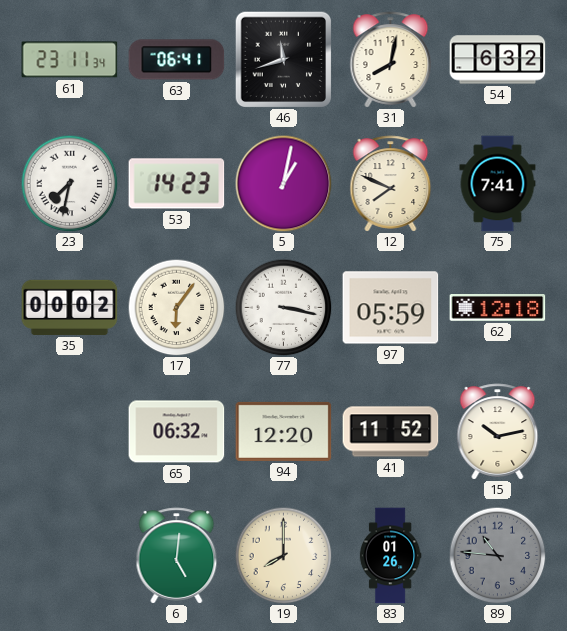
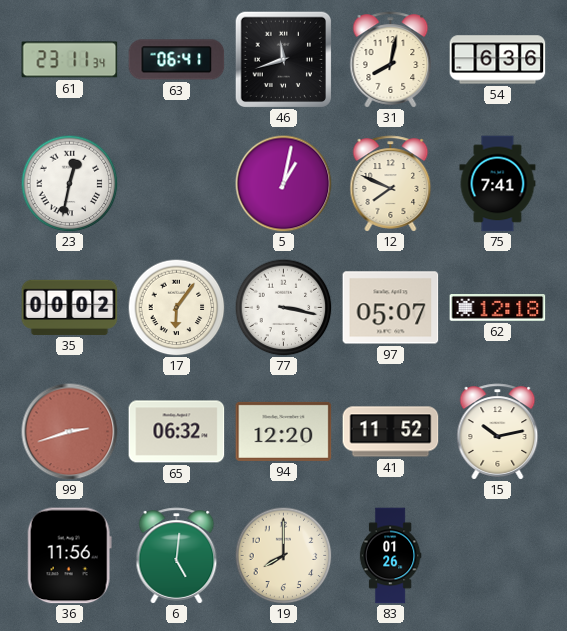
54: 6:32 -> 6:36 (498, 60)
23: 7:32 -> 12:32 (69, 183)
53: 14:23 -> none (177, 184)
97: 05:59 -> 05:07 (391, 308)
99: none -> 2:42 (70, 432)
36: none -> 11:56 (69, 556)
89: 10:46 -> none (497, 555)
